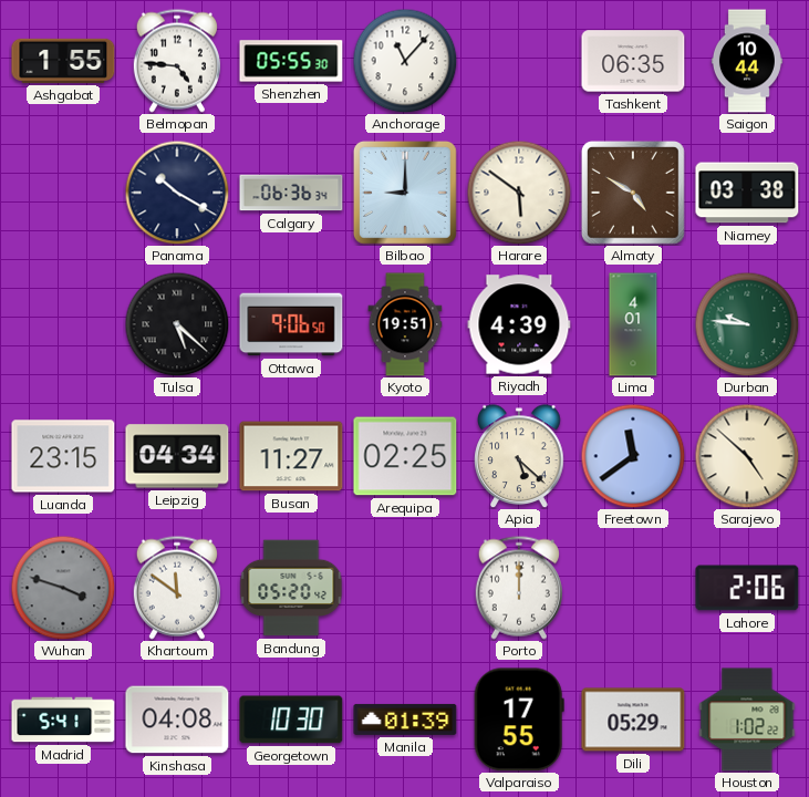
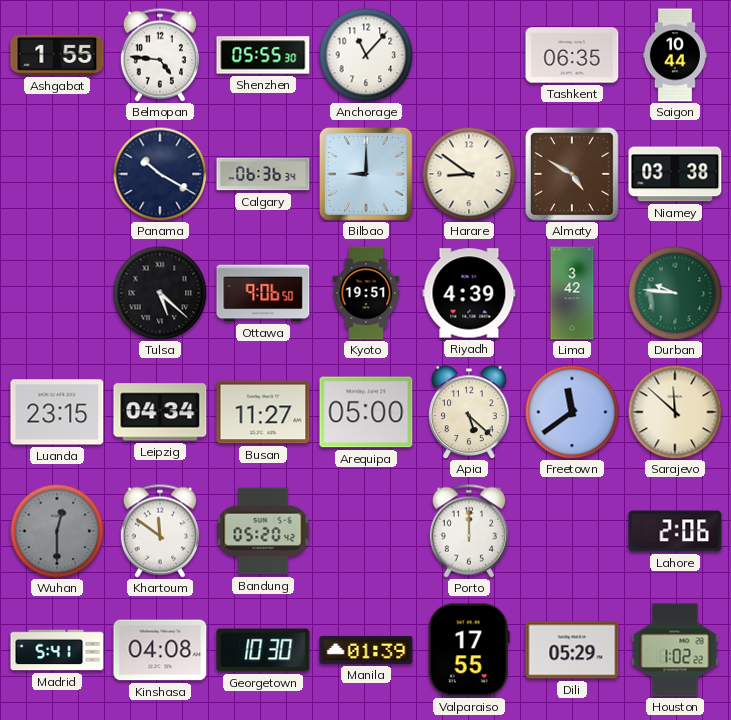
Harare: 5:51 -> 8:51 (469, 174)
Lima: 4:01 -> 3:42 (572, 293)
Arequipa: 02:25 -> 05:00 (366, 412)
Sarajevo: 4:52 -> 11:52 (675, 412)
Wuhan: 3:48 -> 12:30 (57, 531)
